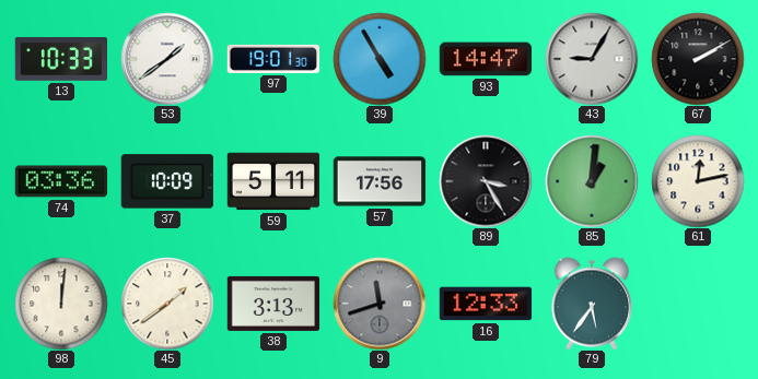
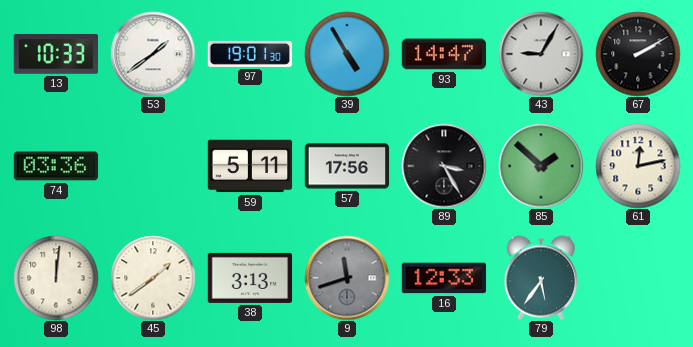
37: 10:09 -> none (166, 181)
85: 1:01 -> 1:52 (541, 166)
